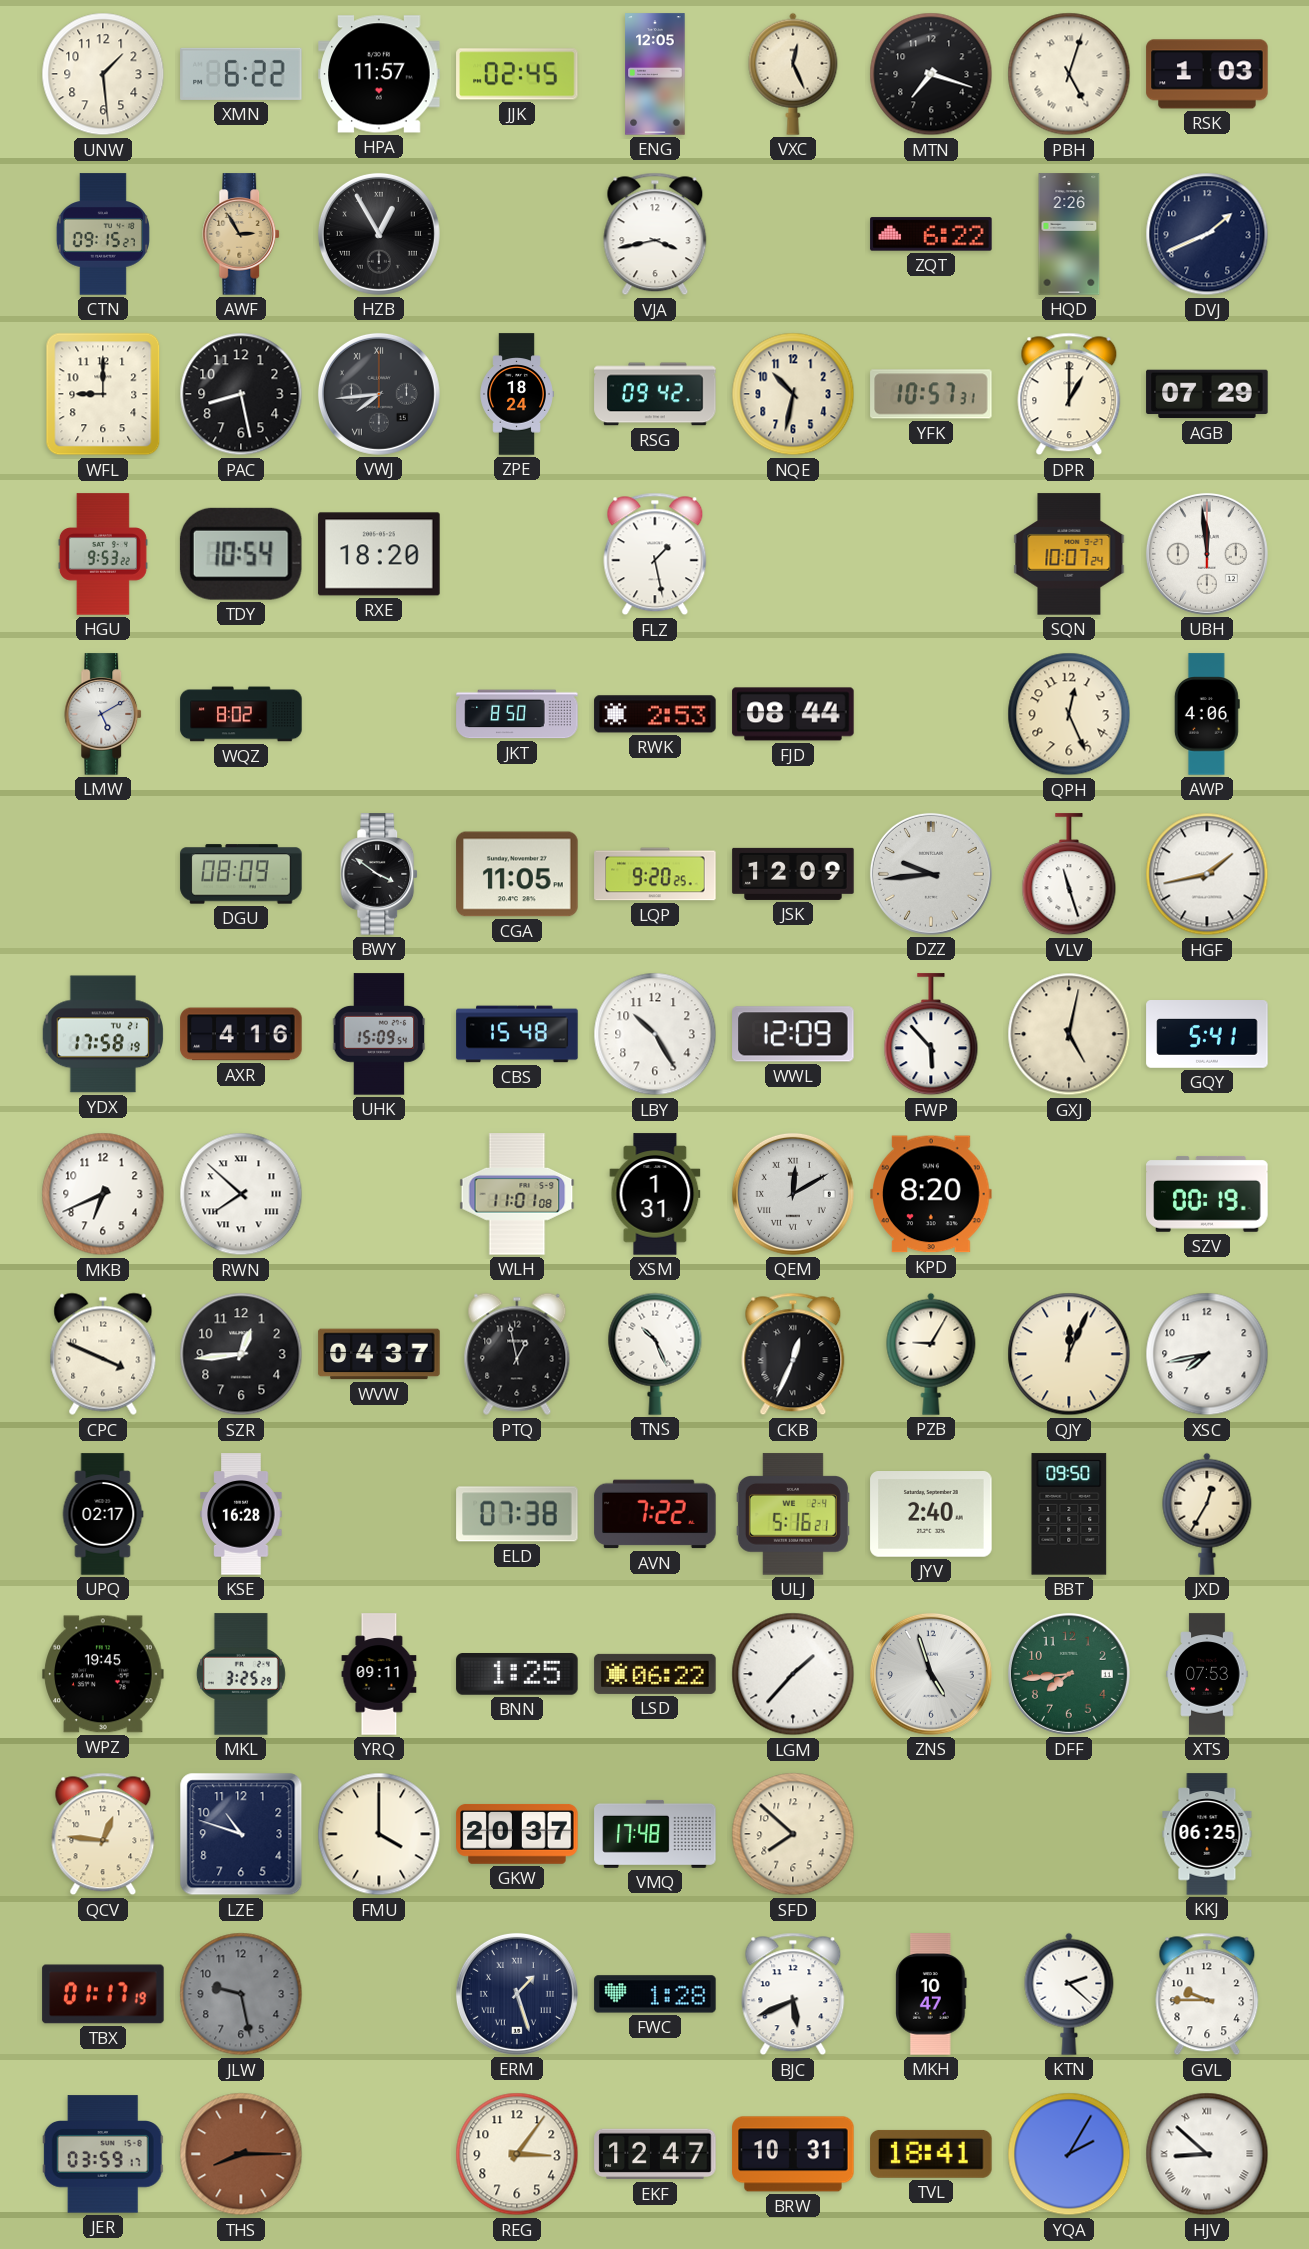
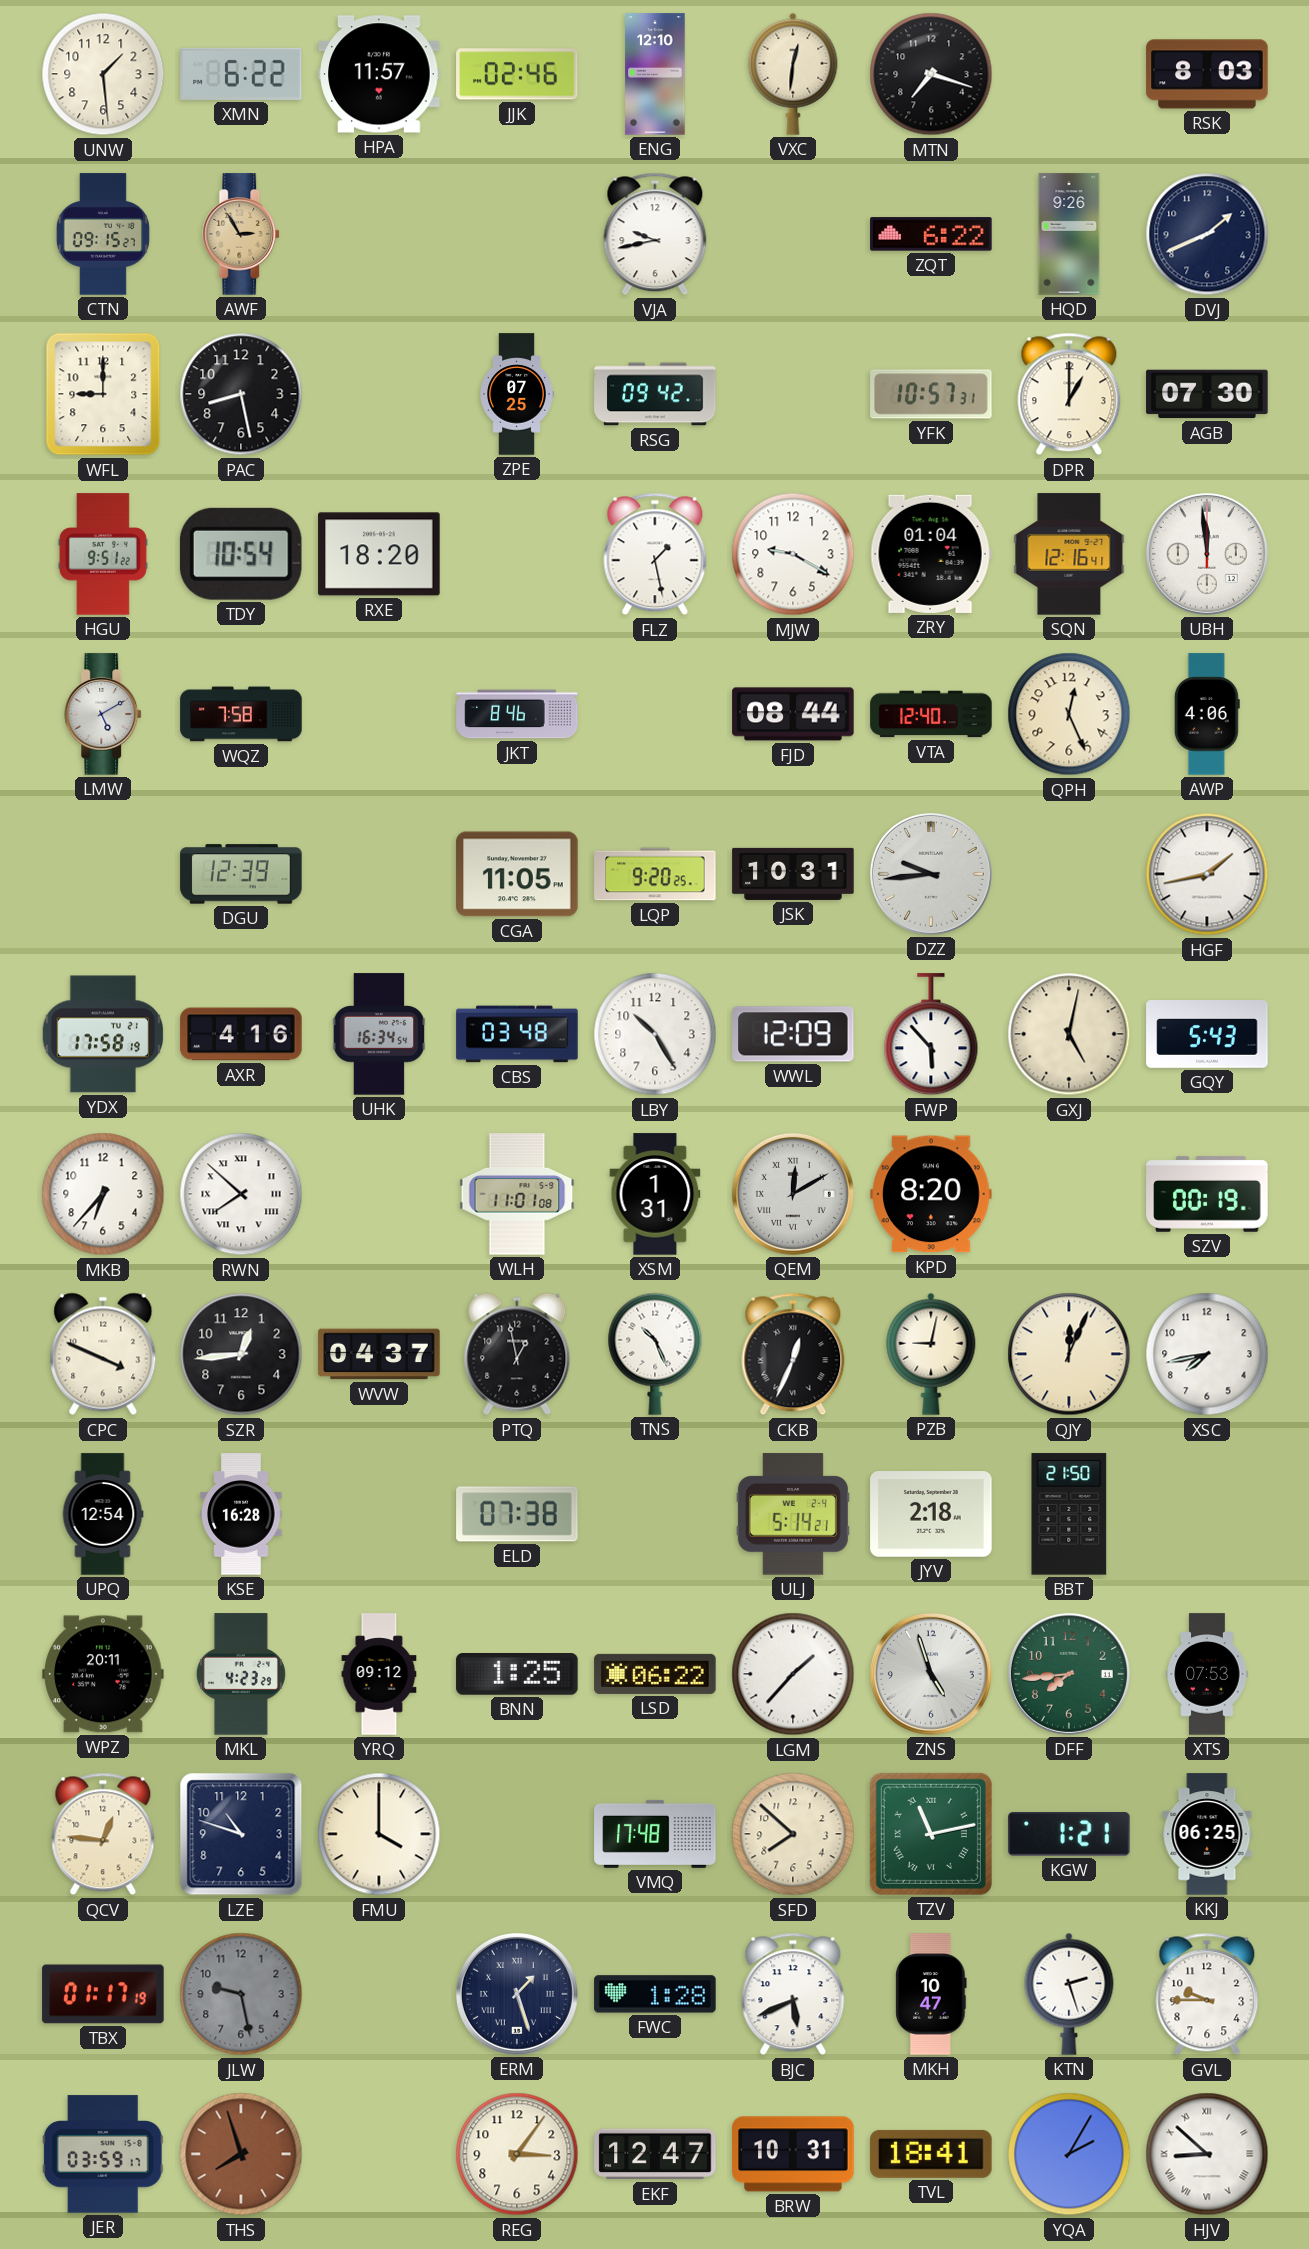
JJK: 02:45 -> 02:46 (517, 74)
ENG: 12:05 -> 12:10 (655, 74)
VXC: 12:26 -> 12:31 (793, 74)
PBH: 5:03 -> none (1069, 74)
RSK: 1:03 -> 8:03 (1207, 74)
HZB: 12:55 -> none (379, 234)
VJA: 3:43 -> 9:43 (655, 234)
HQD: 2:26 -> 9:26 (1069, 234)
VWJ: 7:44 -> none (379, 394)
ZPE: 18:24 -> 07:25 (517, 394)
NQE: 10:32 -> none (793, 394)
AGB: 07:29 -> 07:30 (1207, 394)
HGU: 9:53 -> 9:51 (103, 554)
MJW: none -> 9:20 (793, 554)
ZRY: none -> 01:04 (931, 554)
SQN: 10:07 -> 12:16 (1069, 554)
WQZ: 8:02 -> 7:58 (241, 714)
JKT: 8:50 -> 8:46 (517, 714)
RWK: 2:53 -> none (655, 714)
VTA: none -> 12:40 (931, 714)
DGU: 08:09 -> 12:39 (241, 874)
BWY: 3:51 -> none (380, 874)
JSK: 12:09 -> 10:31 (793, 874)
VLV: 11:27 -> none (1069, 875)
UHK: 15:09 -> 16:34 (379, 1034)
CBS: 15:48 -> 03:48 (517, 1034)
GQY: 5:41 -> 5:43 (1207, 1035)
MKB: 6:41 -> 6:37 (103, 1194)
PZB: 9:05 -> 9:02 (931, 1354)
UPQ: 02:17 -> 12:54 (103, 1514)
AVN: 7:22 -> none (655, 1514)
ULJ: 5:16 -> 5:14 (793, 1514)
JYV: 2:40 -> 2:18 (931, 1515)
BBT: 09:50 -> 21:50 (1069, 1514)
JXD: 12:35 -> none (1207, 1514)
WPZ: 19:45 -> 20:11 (103, 1674)
MKL: 3:25 -> 4:23 (241, 1674)
YRQ: 09:11 -> 09:12 (379, 1674)
GKW: 20:37 -> none (517, 1834)
TZV: none -> 11:13 (931, 1834)
KGW: none -> 1:21 (1069, 1834)
KTN: 2:22 -> 2:27 (1069, 1994)
THS: 8:15 -> 7:57 (241, 2154)
